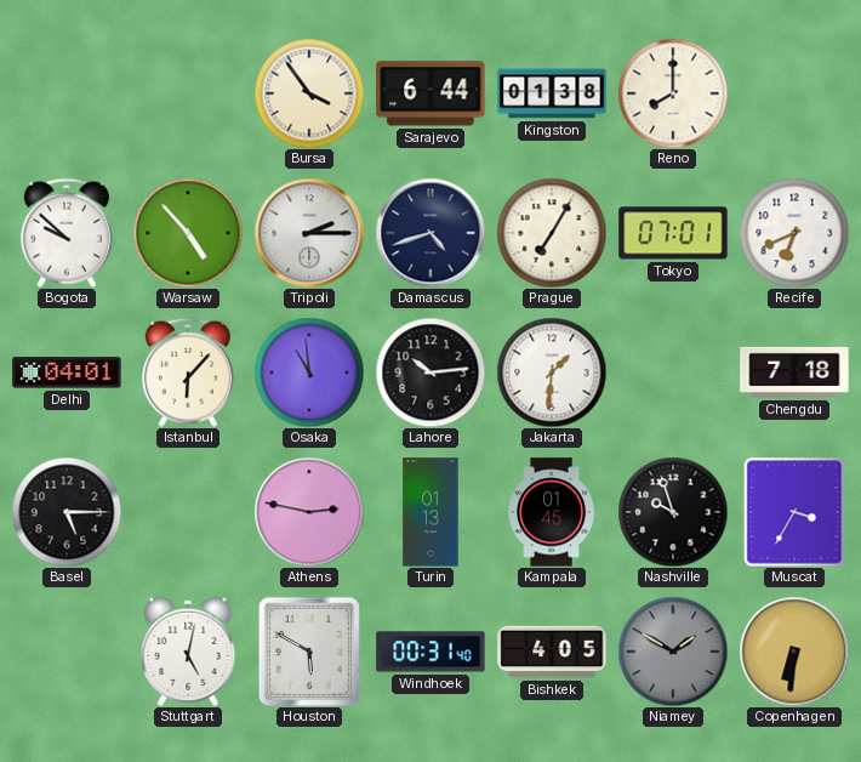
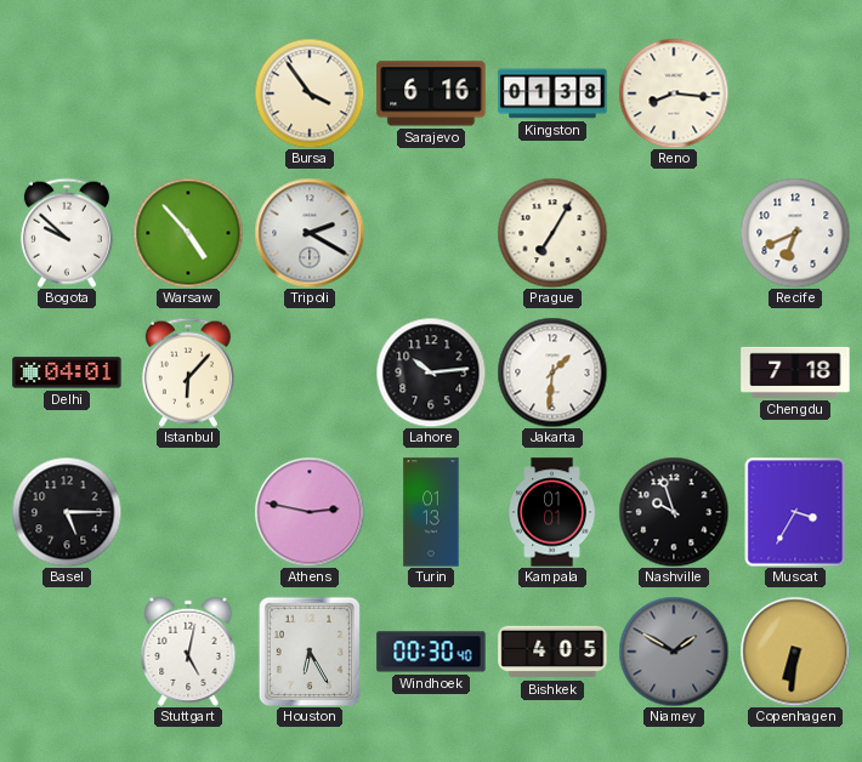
Sarajevo: 6:44 -> 6:16 (431, 93)
Reno: 8:00 -> 8:16 (674, 93)
Tripoli: 2:15 -> 2:20 (310, 233)
Damascus: 4:42 -> none (430, 233)
Tokyo: 07:01 -> none (673, 233)
Osaka: 10:59 -> none (309, 373)
Kampala: 01:45 -> 01:01 (552, 512)
Houston: 5:50 -> 6:25 (308, 650)
Windhoek: 00:31 -> 00:30 (431, 652)
